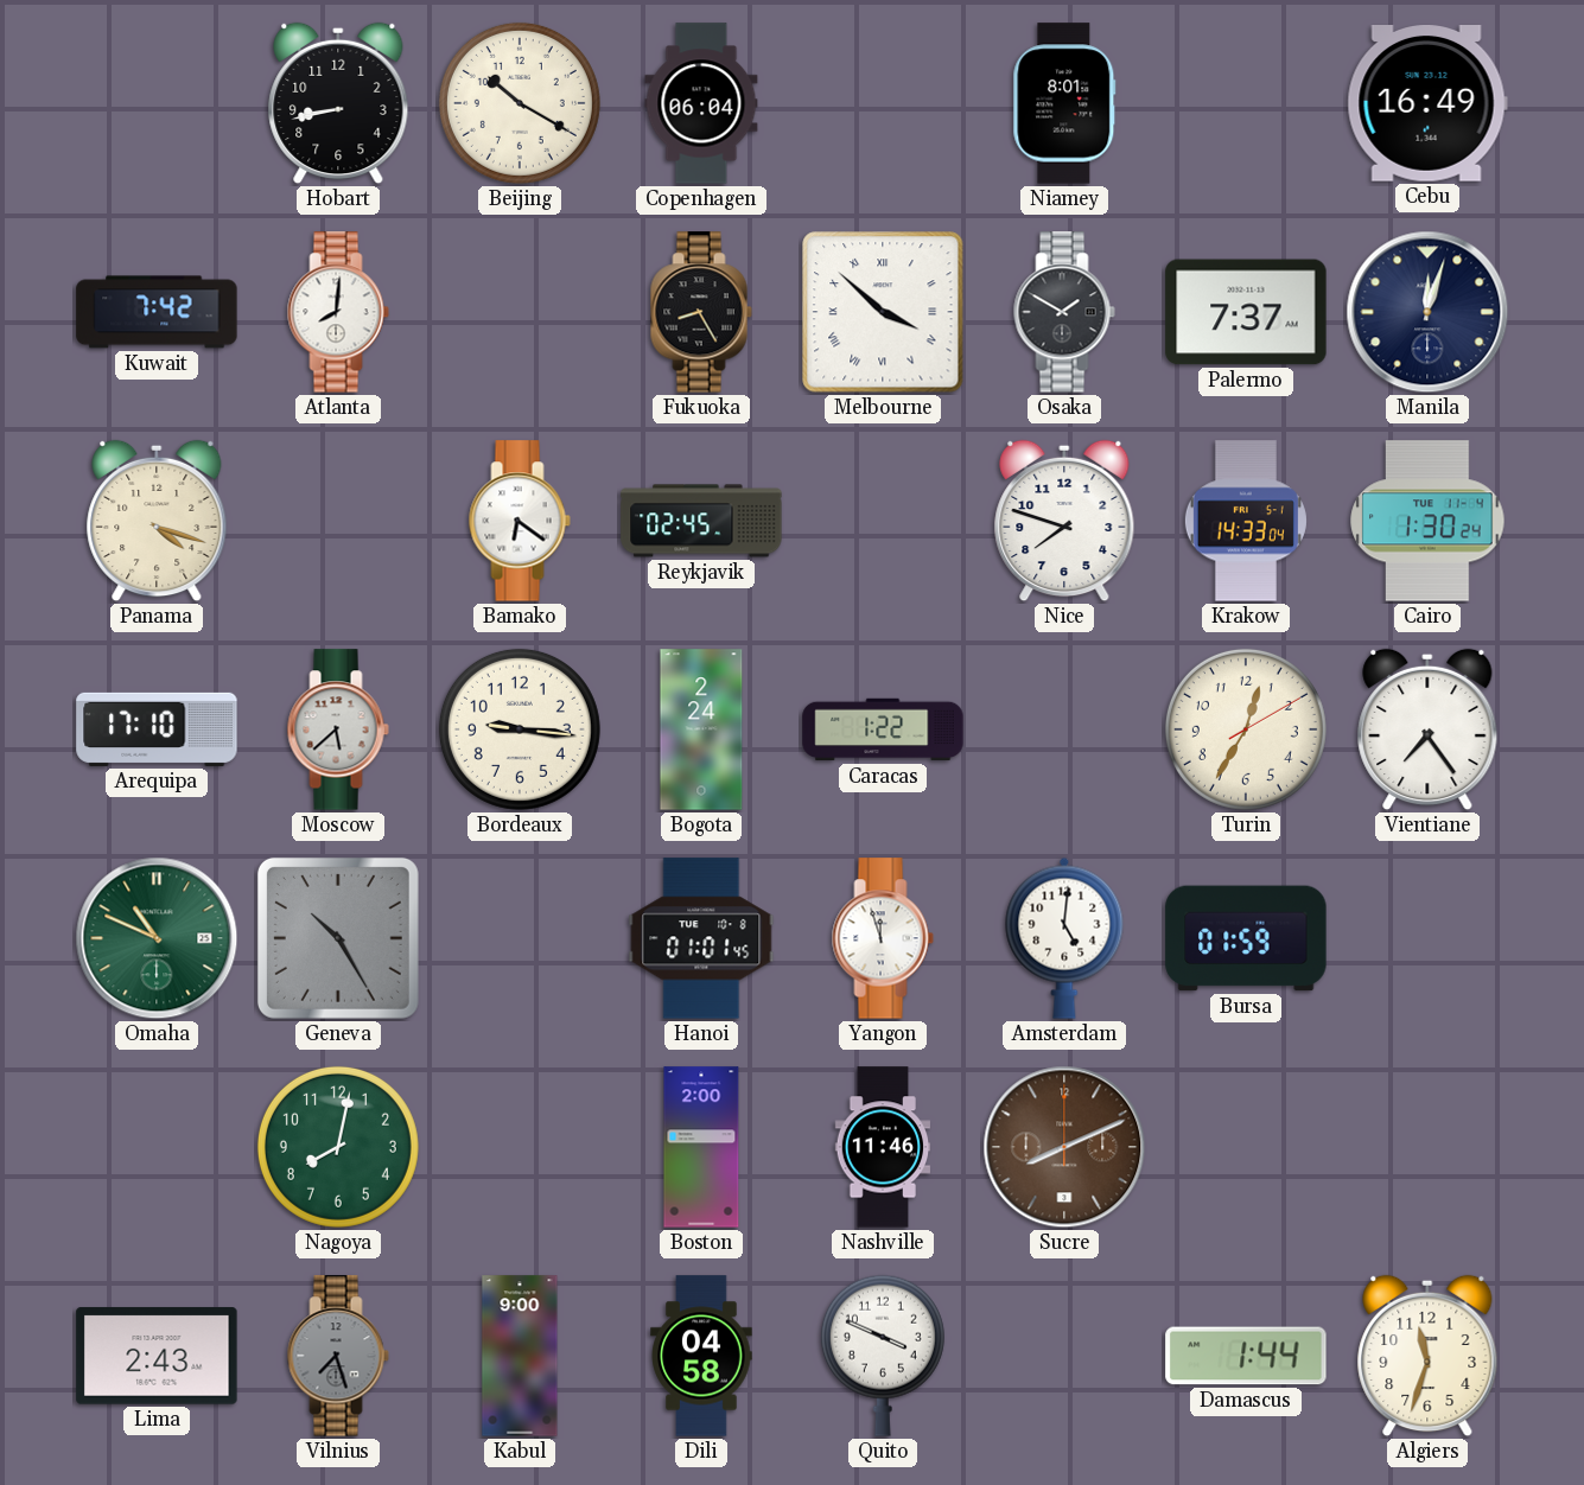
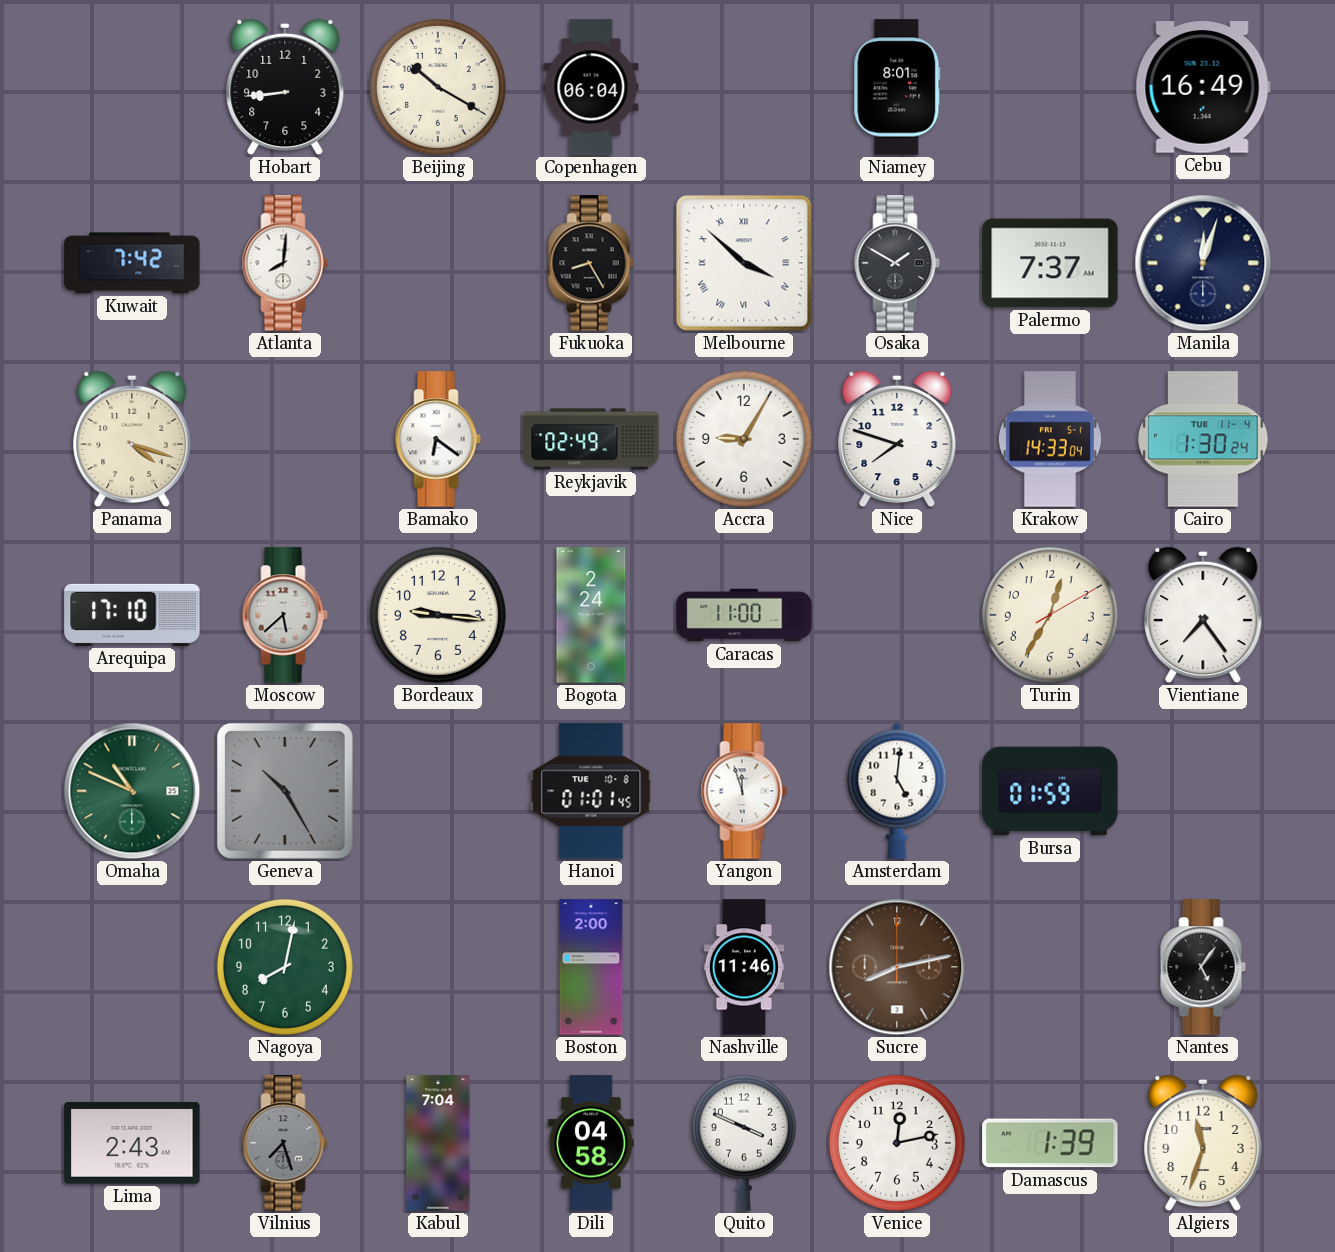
Hobart: 8:43 -> 8:44 (285, 87)
Reykjavik: 02:45 -> 02:49 (591, 439)
Accra: none -> 9:05 (744, 439)
Caracas: 1:22 -> 11:00 (744, 615)
Sucre: 8:11 -> 8:13 (897, 967)
Nantes: none -> 5:06 (1203, 967)
Kabul: 9:00 -> 7:04 (438, 1143)
Venice: none -> 12:13 (897, 1143)
Damascus: 1:44 -> 1:39 (1050, 1143)
